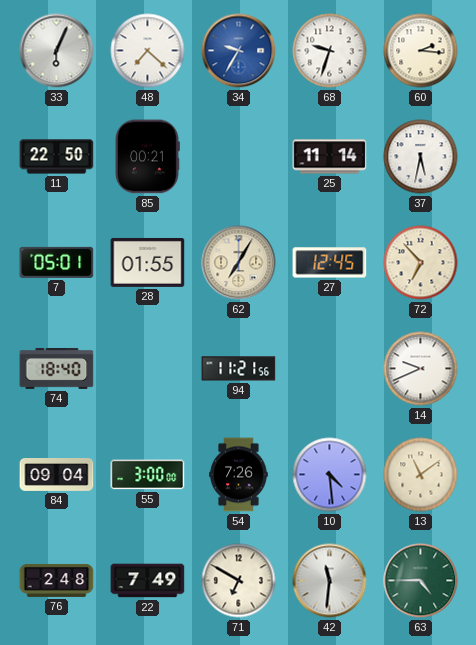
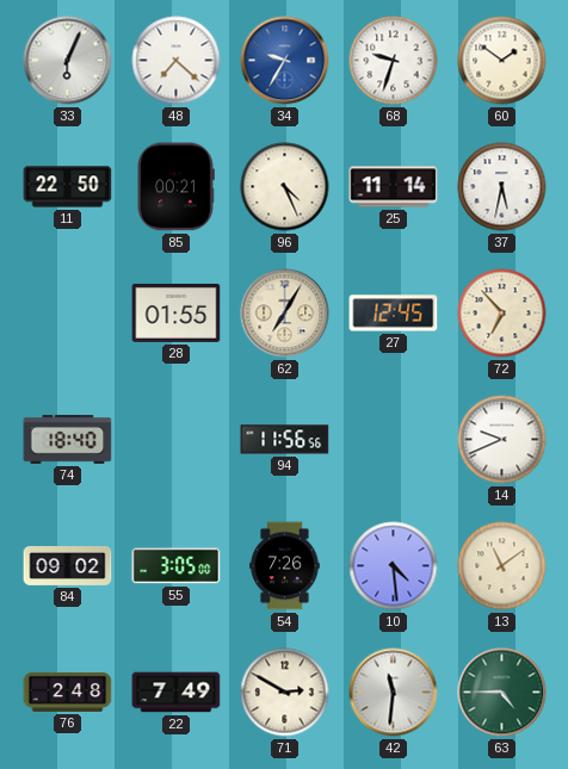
60: 2:16 -> 1:51 (502, 61)
96: none -> 4:26 (285, 187)
7: 05:01 -> none (57, 262)
94: 11:21 -> 11:56 (285, 440)
84: 09:04 -> 09:02 (68, 566)
55: 3:00 -> 3:05 (177, 566)
71: 6:50 -> 2:50 (285, 693)
